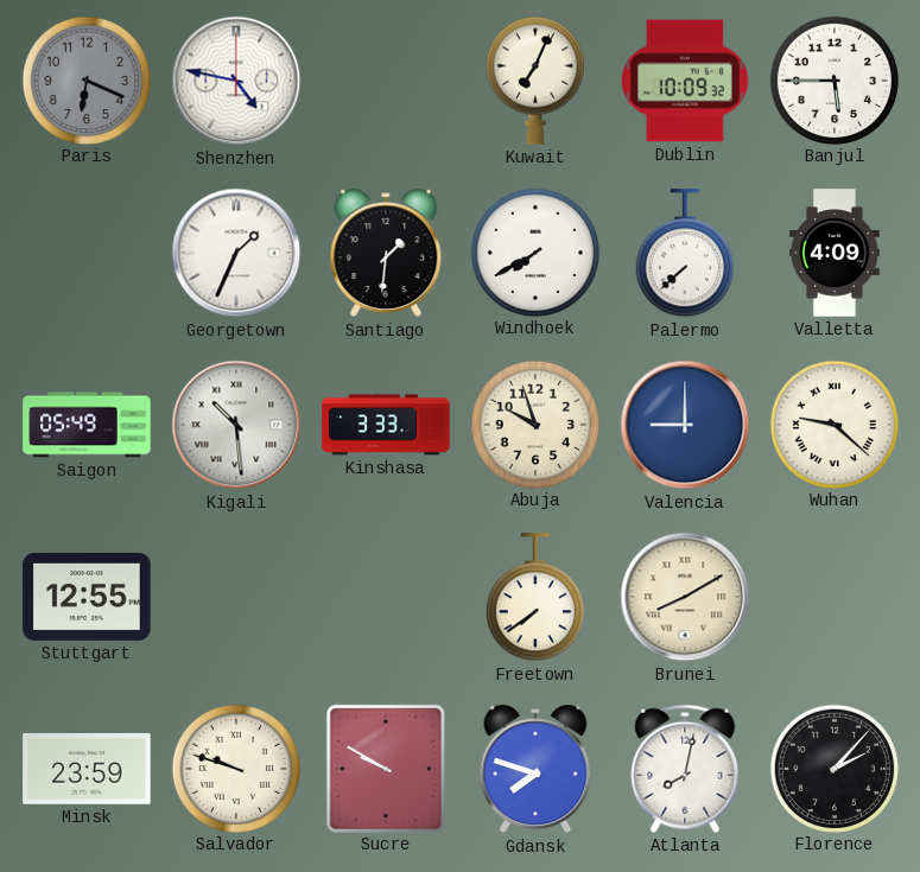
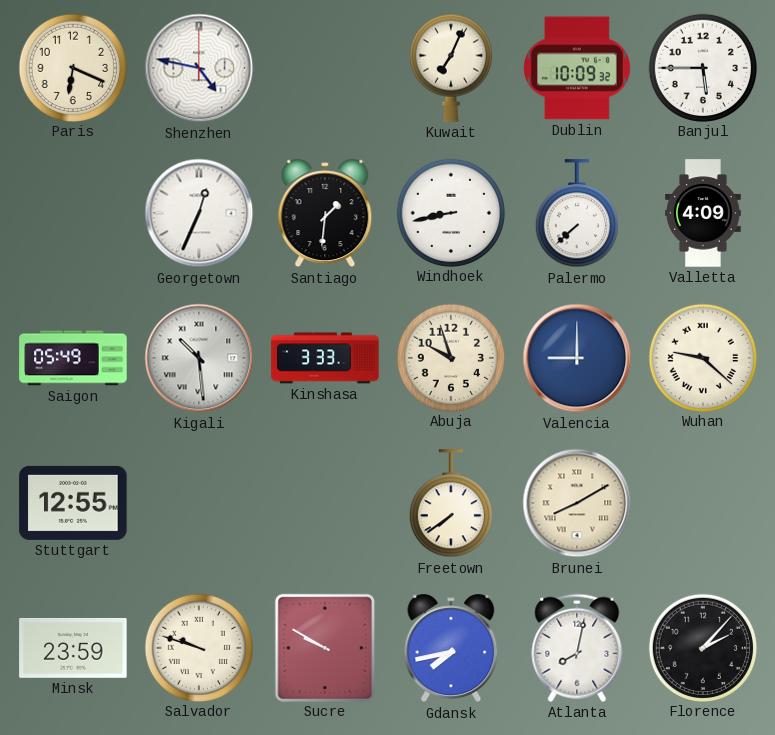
Paris dial: grey -> cream (72, 67)
Georgetown: 1:34 -> 12:34 (199, 213)
Windhoek: 7:40 -> 8:43 (450, 212)
Gdansk: 7:48 -> 7:43 (451, 648)
